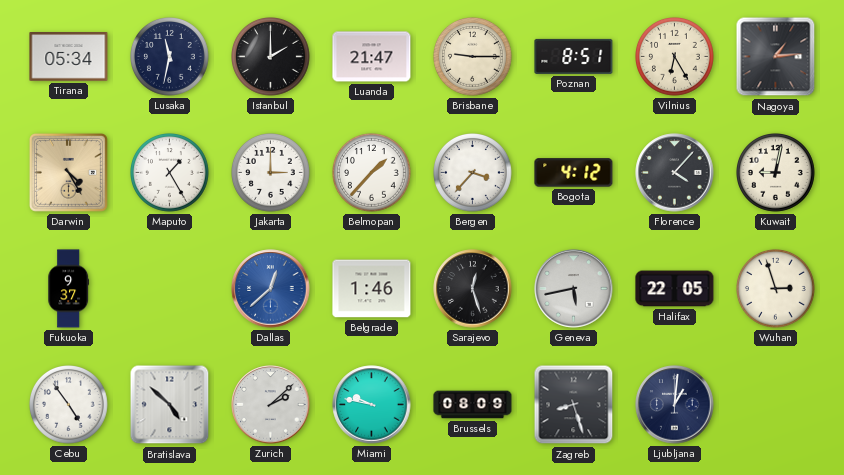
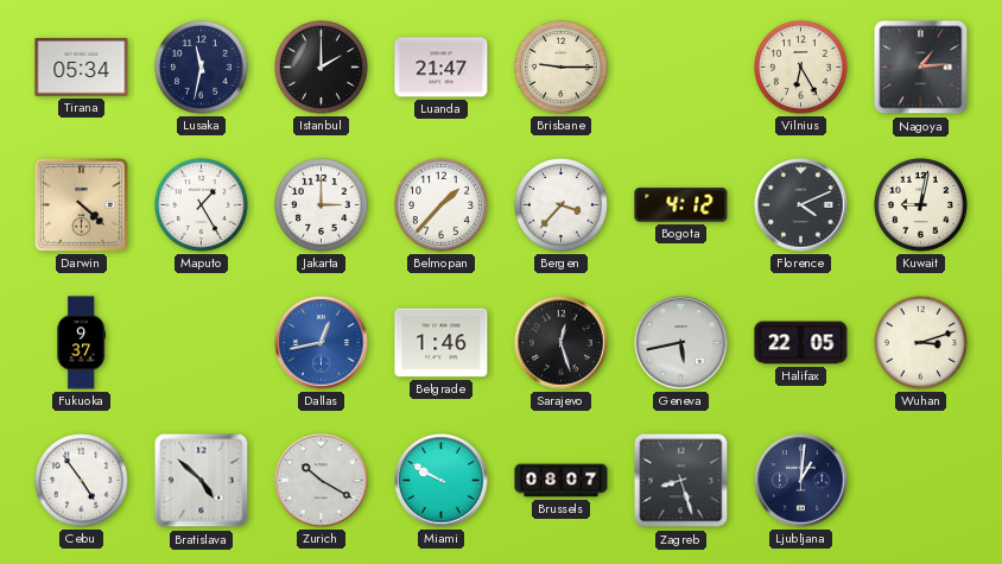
Poznan: 8:51 -> none (574, 56)
Darwin: 4:25 -> 4:22 (81, 204)
Florence: 4:07 -> 4:11 (801, 205)
Dallas: 12:38 -> 12:43 (322, 343)
Wuhan: 2:57 -> 3:12 (921, 343)
Zurich: 2:08 -> 10:20 (322, 481)
Miami: 9:47 -> 9:50 (442, 481)
Brussels: 08:09 -> 08:07 (562, 481)
